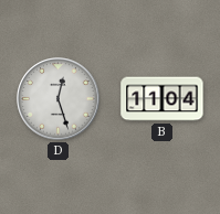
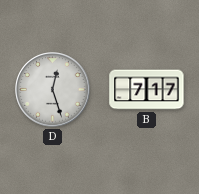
B: 11:04 -> 7:17 (147, 90)
